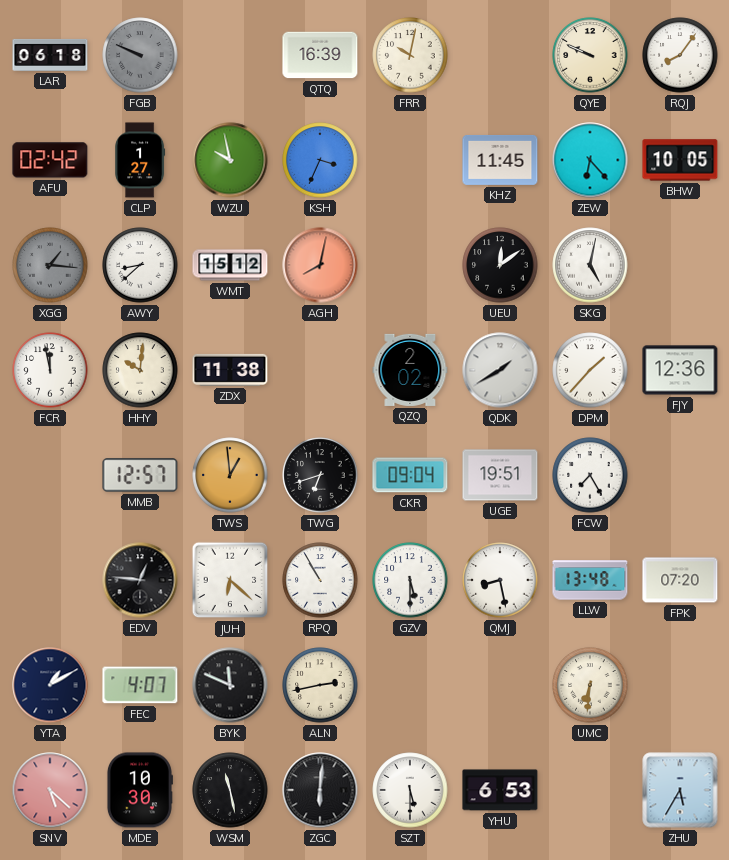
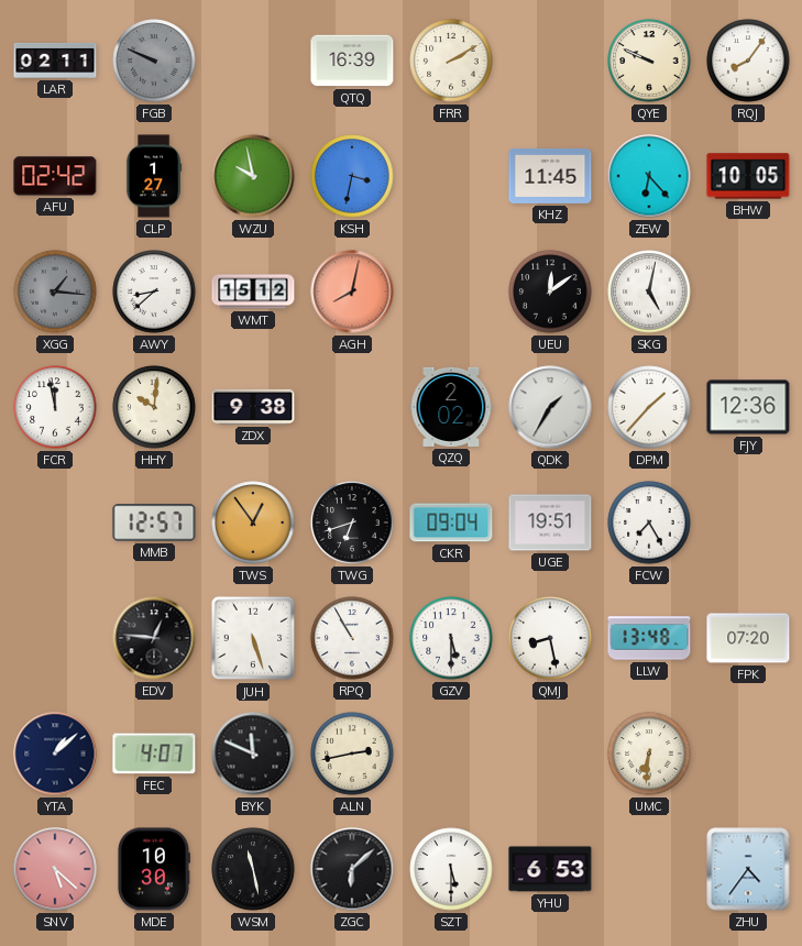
LAR: 06:18 -> 02:11 (55, 61)
FRR: 10:02 -> 2:10 (451, 61)
KSH: 3:34 -> 3:32 (352, 176)
ZDX: 11:38 -> 9:38 (253, 407)
QDK: 1:40 -> 1:35 (550, 407)
TWS: 12:59 -> 12:54 (253, 522)
JUH: 6:22 -> 5:27 (253, 638)
YTA: 1:10 -> 1:08 (55, 754)
ZGC: 6:01 -> 6:08 (352, 869)
ZHU: 5:35 -> 4:36 (748, 869)
